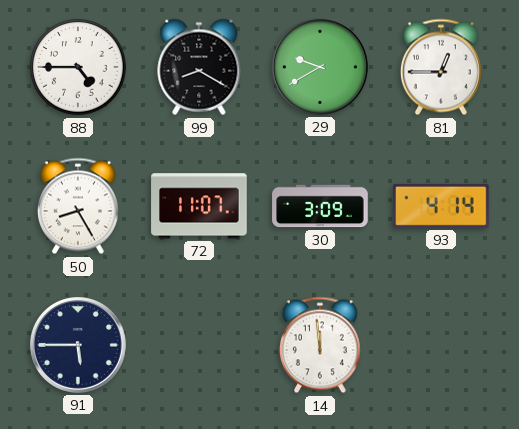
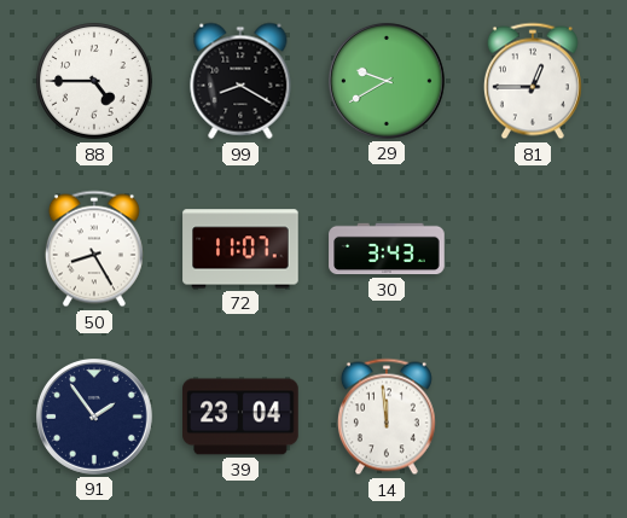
30: 3:09 -> 3:43 (387, 249)
93: 4:14 -> none (442, 206)
91: 5:45 -> 1:54 (95, 418)
39: none -> 23:04 (240, 417)
